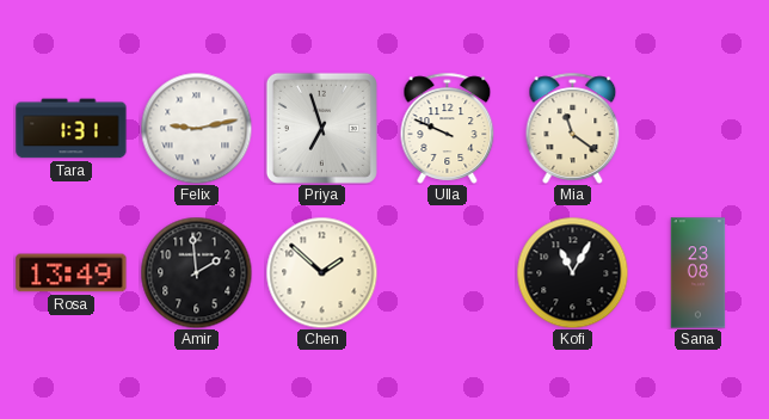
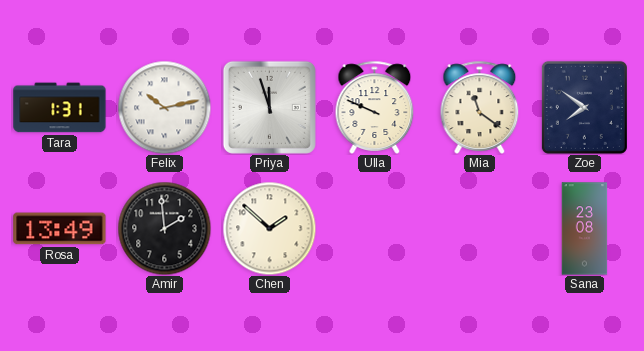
Felix: 9:13 -> 10:13 (164, 107)
Priya: 6:57 -> 11:57 (269, 107)
Zoe: none -> 7:51 (584, 107)
Kofi: 11:05 -> none (572, 272)
